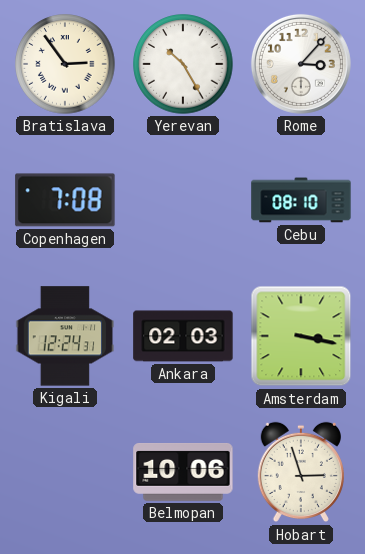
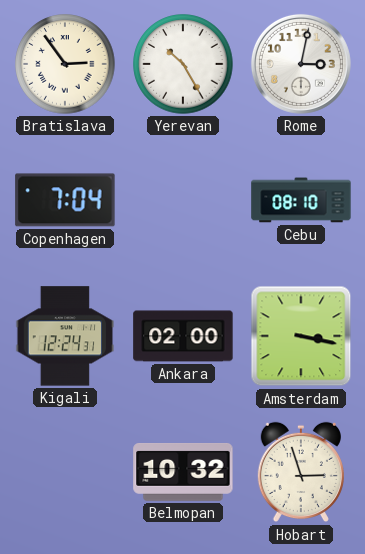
Rome: 3:07 -> 3:02 (301, 64)
Copenhagen: 7:08 -> 7:04 (65, 200)
Ankara: 02:03 -> 02:00 (183, 336)
Belmopan: 10:06 -> 10:32 (183, 473)
